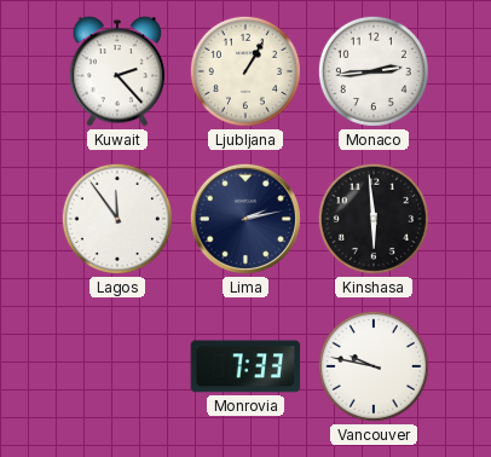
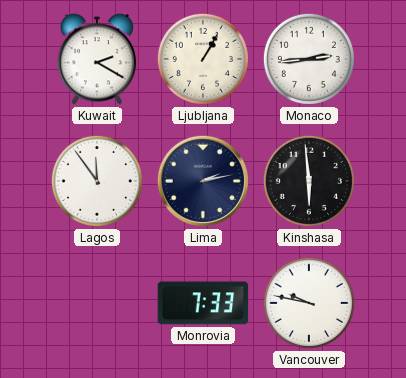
Kuwait: 2:23 -> 2:20 (97, 59)
